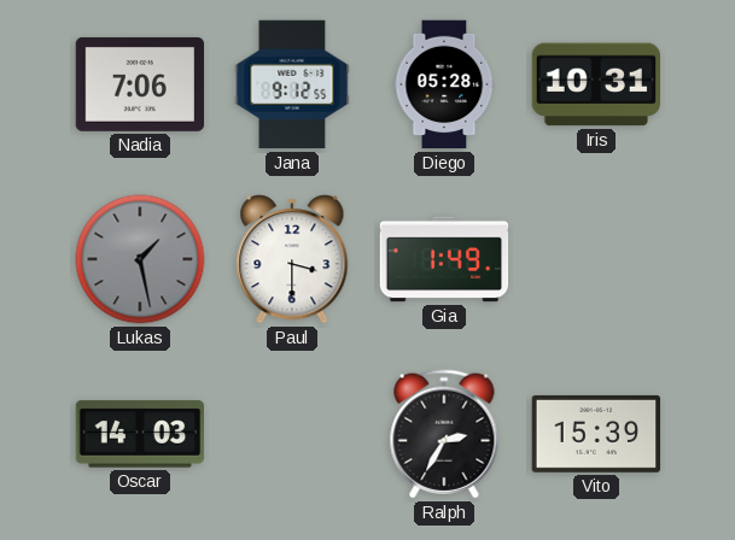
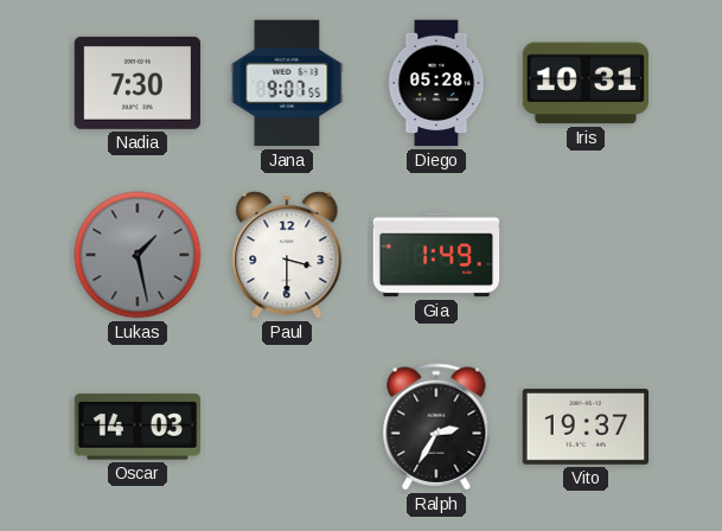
Nadia: 7:06 -> 7:30 (138, 83)
Jana: 9:12 -> 9:07 (287, 83)
Vito: 15:39 -> 19:37 (586, 427)
